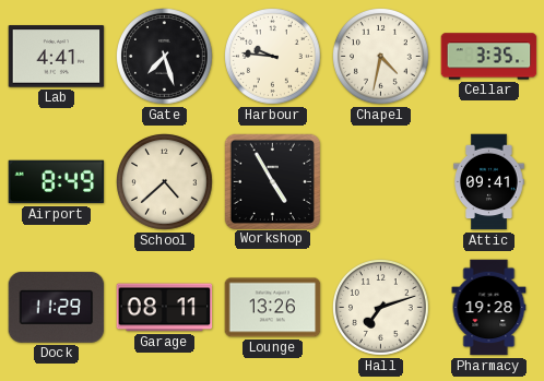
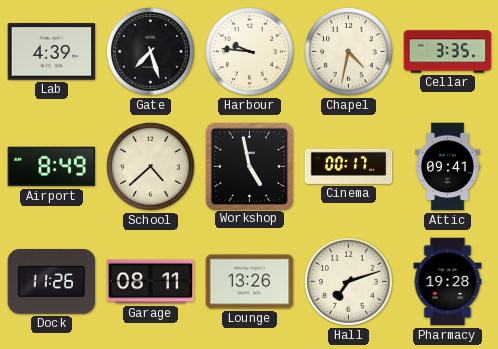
Lab: 4:41 -> 4:39 (52, 52)
Workshop: 4:55 -> 4:58 (249, 166)
Cinema: none -> 00:17 (349, 166)
Dock: 11:29 -> 11:26 (52, 282)
